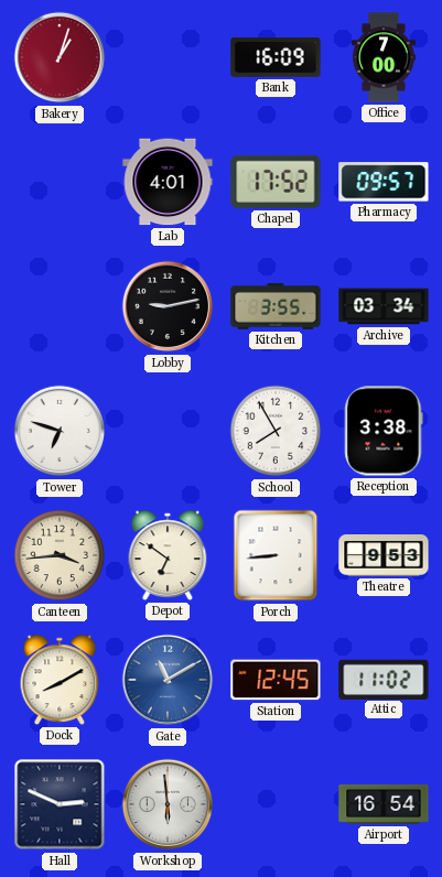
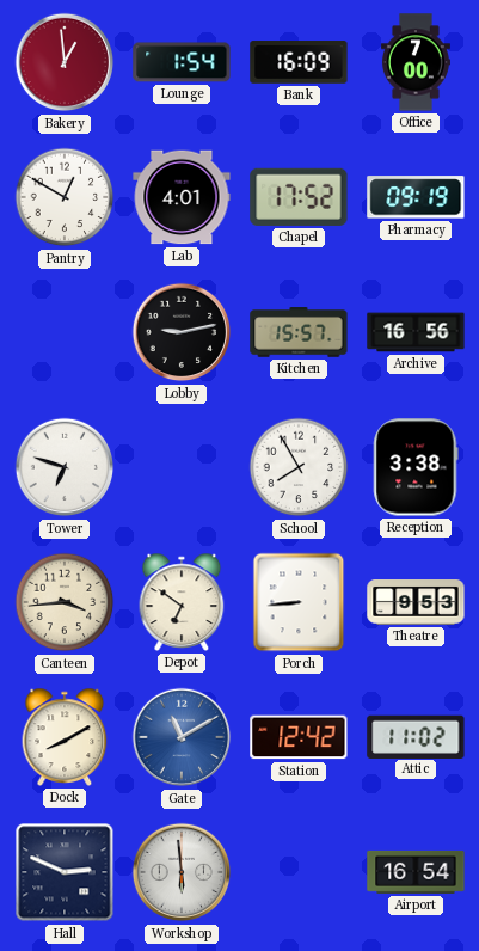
Bakery: 1:03 -> 12:59 (65, 62)
Lounge: none -> 1:54 (182, 62)
Pantry: none -> 12:50 (65, 197)
Pharmacy: 09:57 -> 09:19 (416, 197)
Kitchen: 3:55 -> 15:57 (299, 332)
Archive: 03:34 -> 16:56 (416, 332)
Station: 12:45 -> 12:42 (299, 737)
